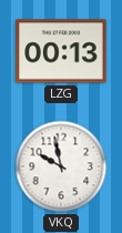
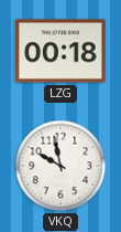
LZG: 00:13 -> 00:18 (61, 51)
